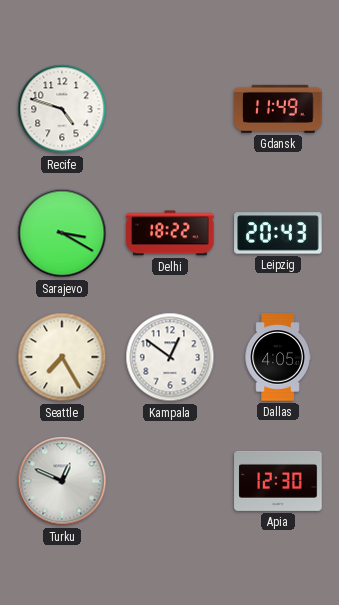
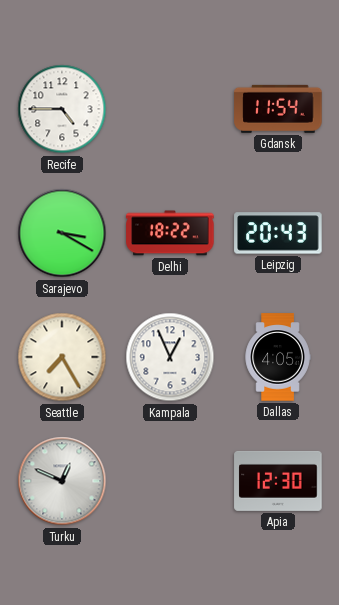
Recife: 4:48 -> 4:45 (62, 109)
Gdansk: 11:49 -> 11:54 (278, 109)
Kampala: 12:51 -> 12:56 (170, 357)
